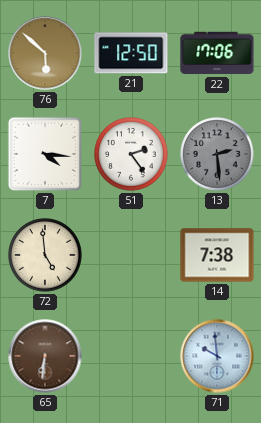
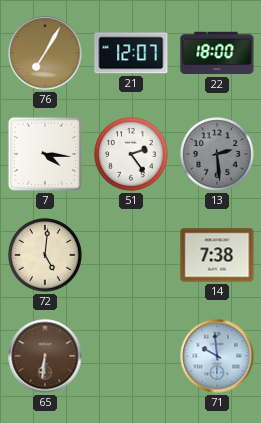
76: 5:52 -> 7:05 (45, 53)
21: 12:50 -> 12:07 (131, 53)
22: 17:06 -> 18:00 (217, 53)
72: 4:59 -> 5:01 (45, 255)
